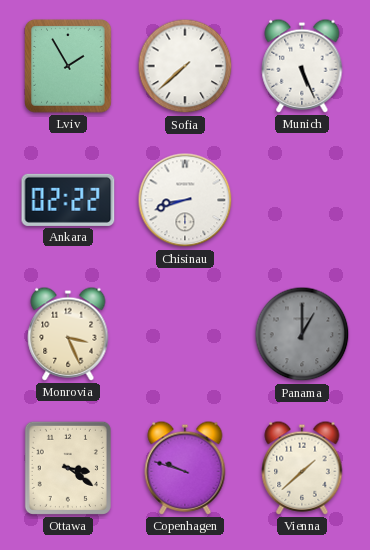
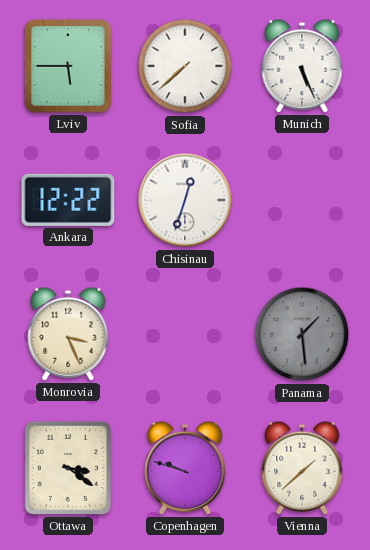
Lviv: 1:55 -> 5:45 (68, 66)
Ankara: 02:22 -> 12:22 (68, 200)
Chisinau: 8:42 -> 12:33 (185, 200)
Panama: 1:00 -> 1:29 (302, 334)
